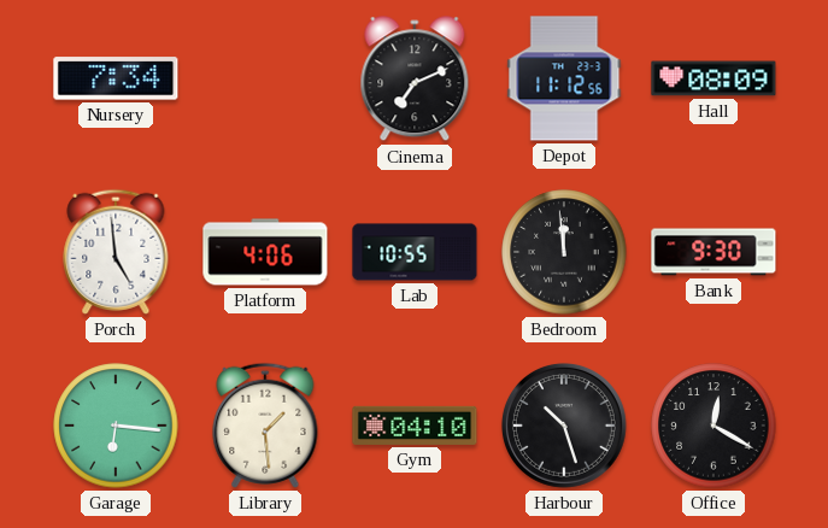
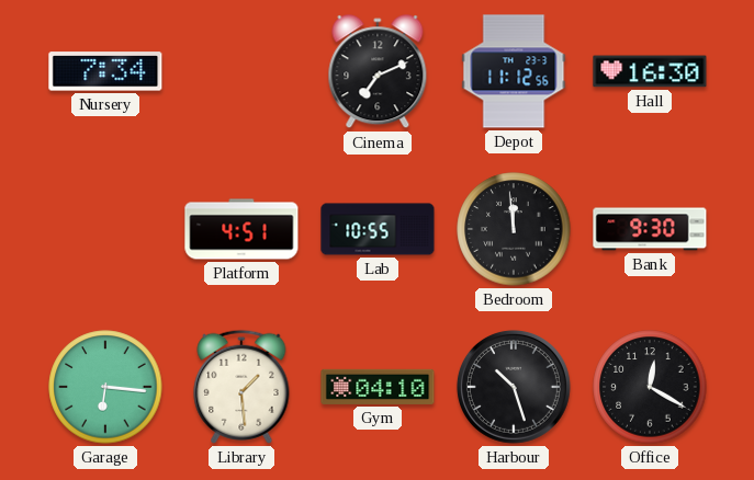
Hall: 08:09 -> 16:30 (650, 71)
Porch: 4:59 -> none (116, 252)
Platform: 4:06 -> 4:51 (241, 229)
